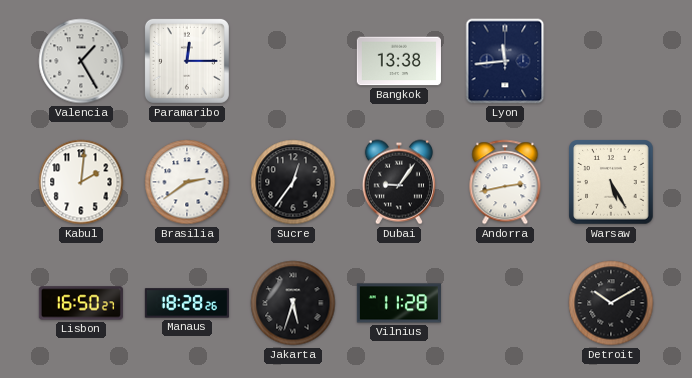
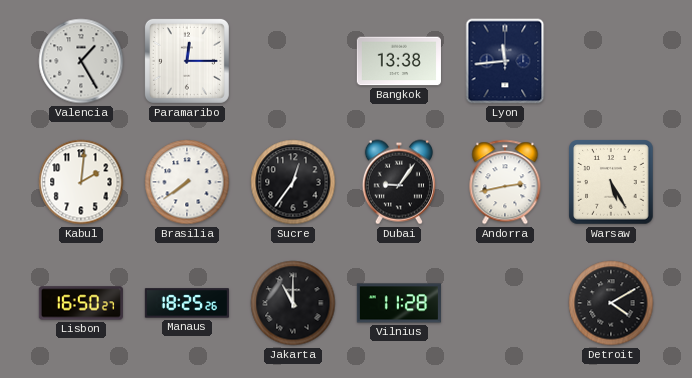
Brasilia: 2:39 -> 7:39 (187, 182)
Manaus: 18:28 -> 18:25 (187, 303)
Jakarta: 5:33 -> 11:00 (293, 303)
Detroit: 10:10 -> 4:10 (611, 303)
